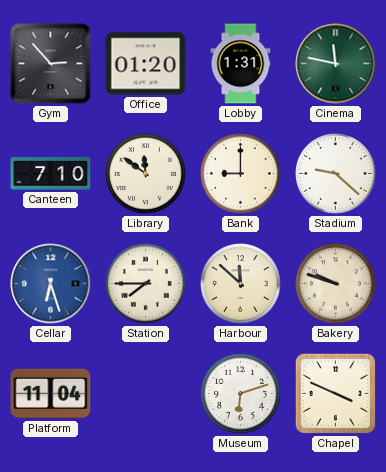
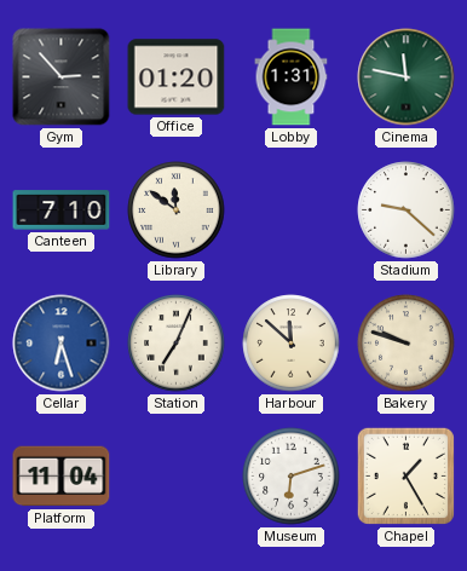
Bank: 9:00 -> none (241, 174)
Station: 7:45 -> 7:04 (177, 344)
Chapel: 3:49 -> 1:25 (405, 475)
